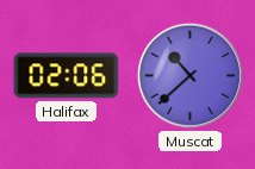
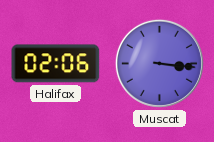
Muscat: 10:38 -> 3:16 (159, 63)
